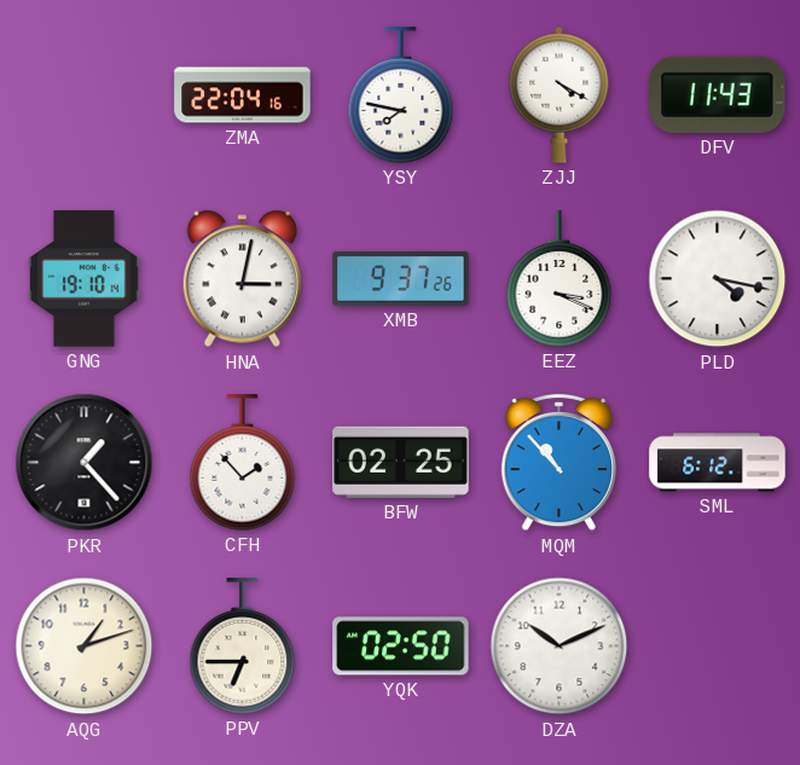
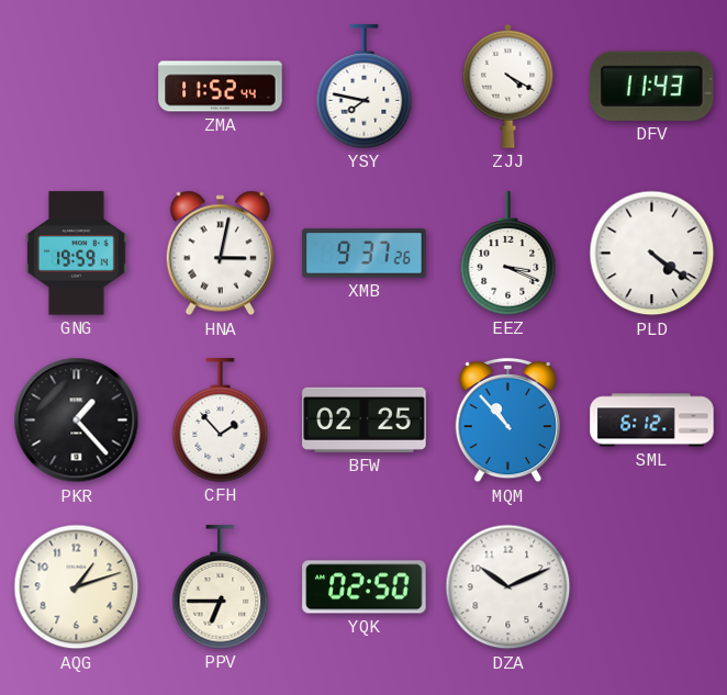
ZMA: 22:04 -> 11:52 (221, 87)
GNG: 19:10 -> 19:59 (77, 254)
PLD: 4:17 -> 4:21 (652, 254)
